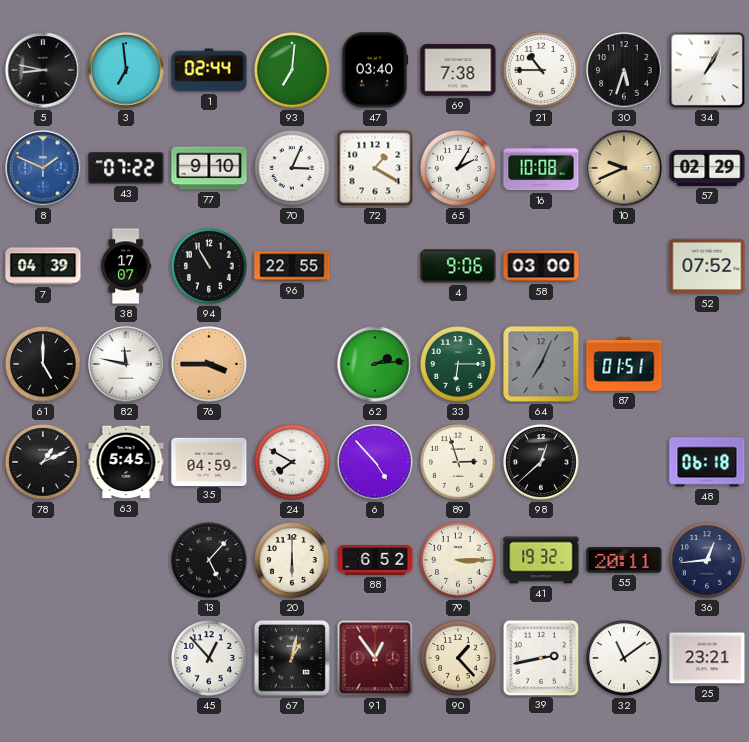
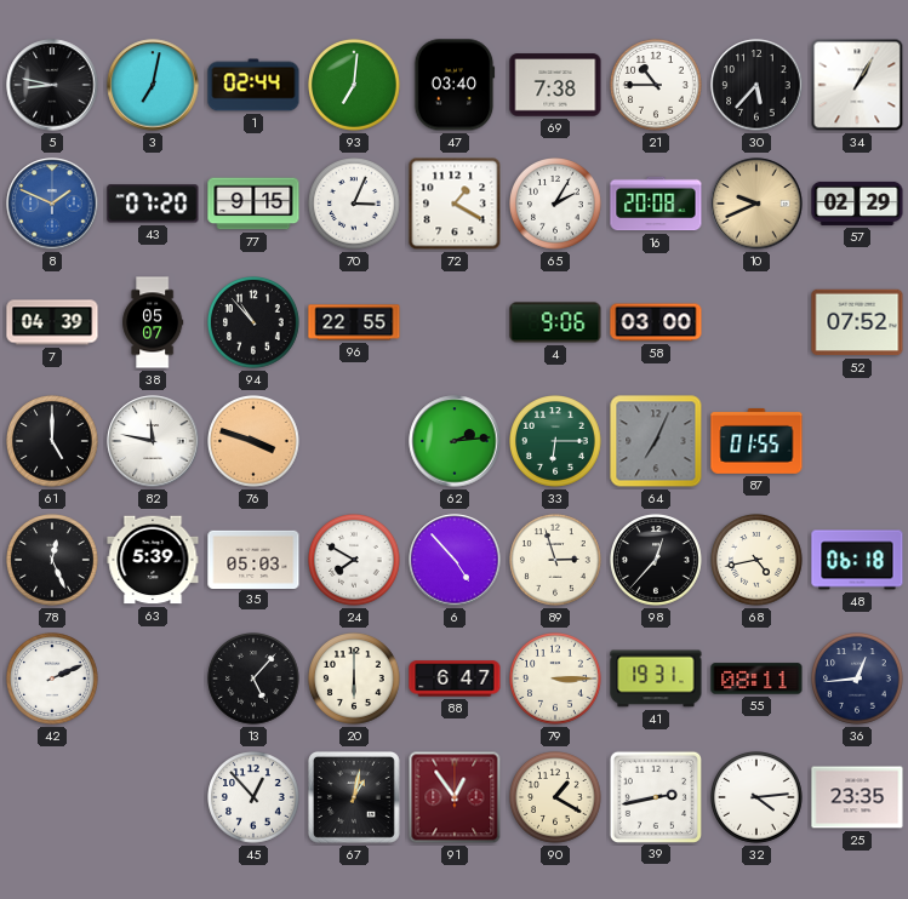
3: 6:59 -> 7:02 (153, 85)
30: 5:33 -> 5:37 (756, 85)
43: 07:22 -> 07:20 (153, 204)
77: 9:10 -> 9:15 (253, 204)
16: 10:08 -> 20:08 (656, 204)
38: 17:07 -> 05:07 (153, 322)
94: 10:55 -> 10:53 (255, 323)
76: 3:45 -> 3:48 (255, 442)
87: 01:51 -> 01:55 (756, 441)
78: 1:11 -> 12:26 (53, 561)
63: 5:45 -> 5:39 (153, 560)
35: 04:59 -> 05:03 (253, 559)
98: 12:38 -> 12:37 (657, 561)
68: none -> 4:43 (758, 561)
42: none -> 2:11 (53, 680)
88: 6:52 -> 6:47 (455, 678)
41: 19:32 -> 19:31 (656, 678)
55: 20:11 -> 08:11 (756, 678)
90: 1:23 -> 1:20 (556, 798)
32: 11:09 -> 4:14 (758, 798)
25: 23:21 -> 23:35 (857, 797)
